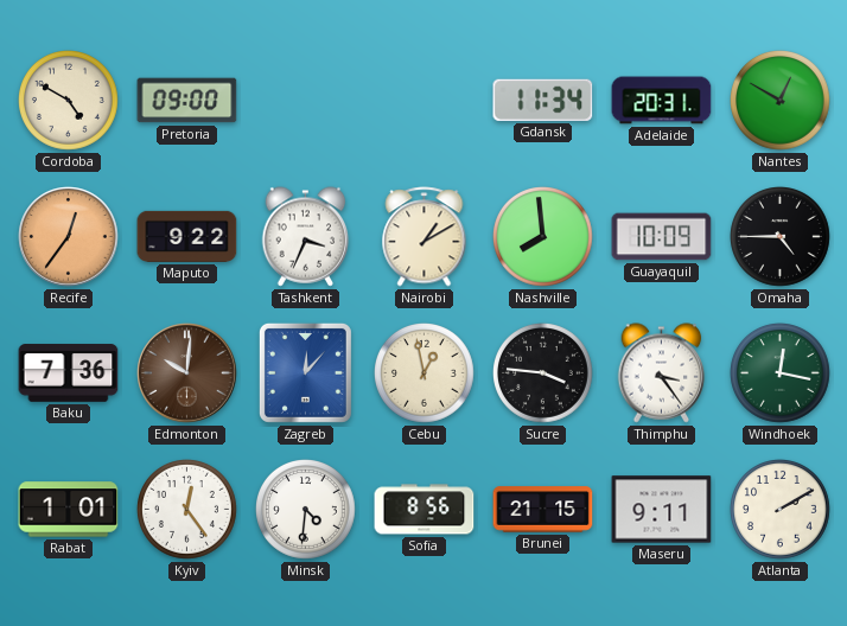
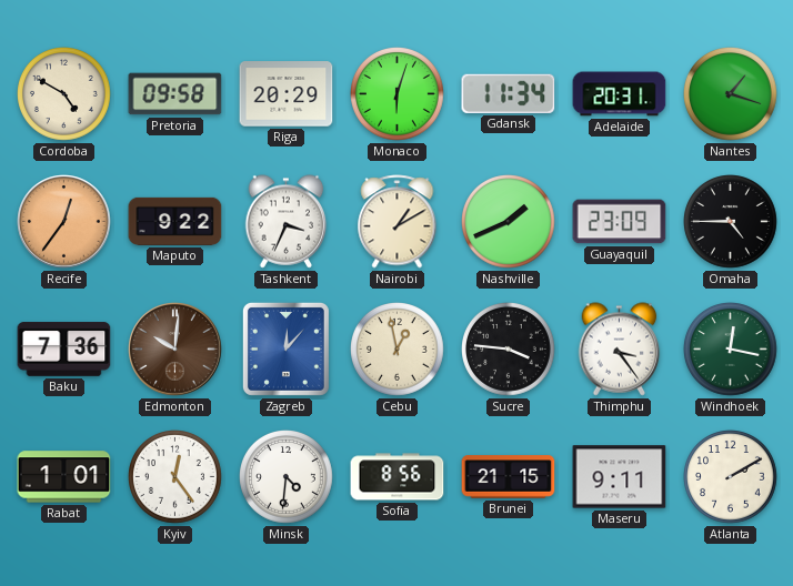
Pretoria: 09:00 -> 09:58 (175, 94)
Riga: none -> 20:29 (287, 94)
Monaco: none -> 6:03 (398, 94)
Nantes: 12:50 -> 1:18 (731, 94)
Nashville: 7:59 -> 1:41 (509, 222)
Guayaquil: 10:09 -> 23:09 (620, 222)
